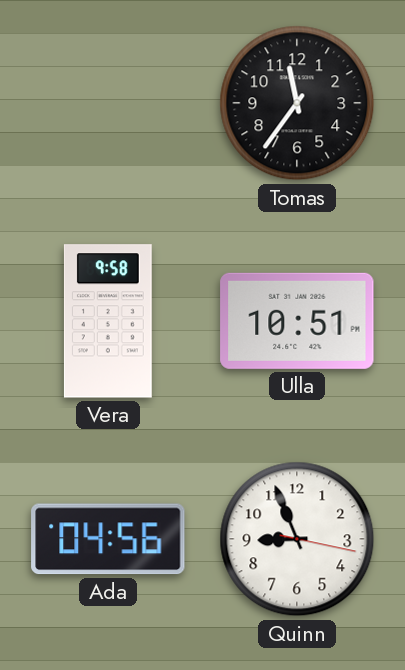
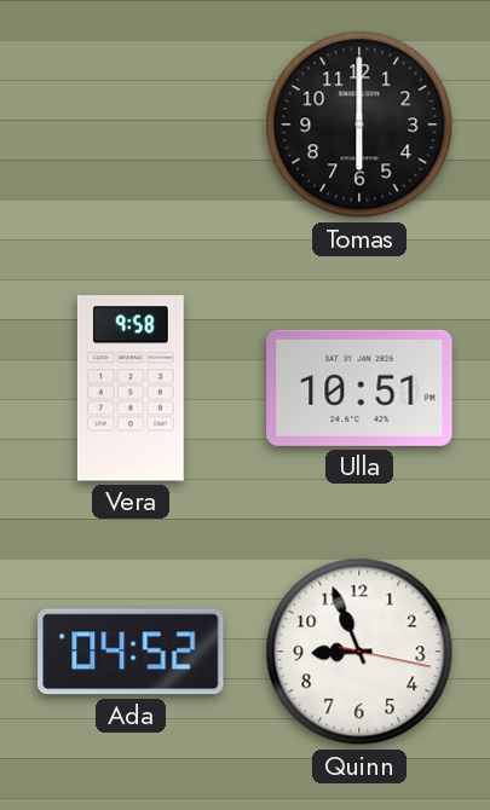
Tomas: 11:36 -> 6:00 (359, 125)
Ada: 04:56 -> 04:52 (131, 652)
